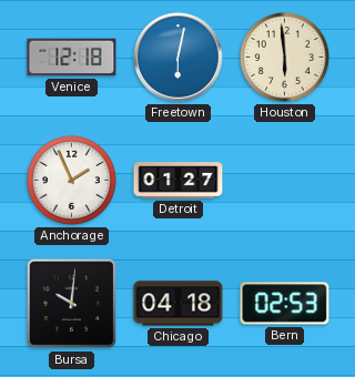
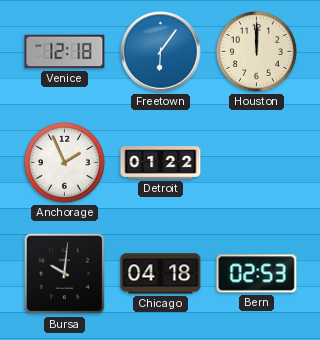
Freetown: 6:02 -> 6:06 (161, 52)
Houston: 5:59 -> 12:00 (256, 51)
Detroit: 01:27 -> 01:22 (161, 163)
